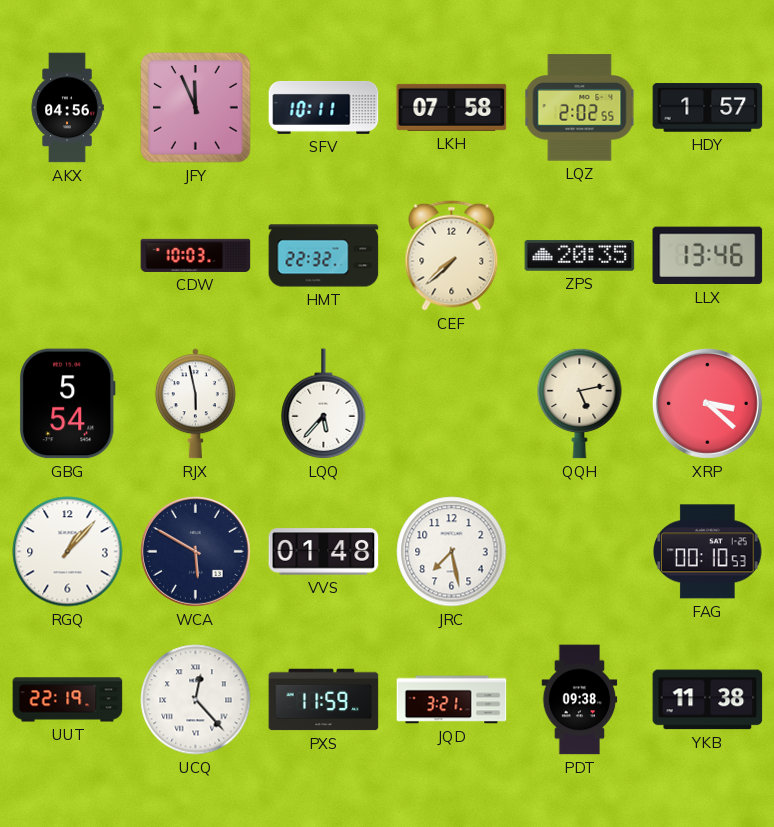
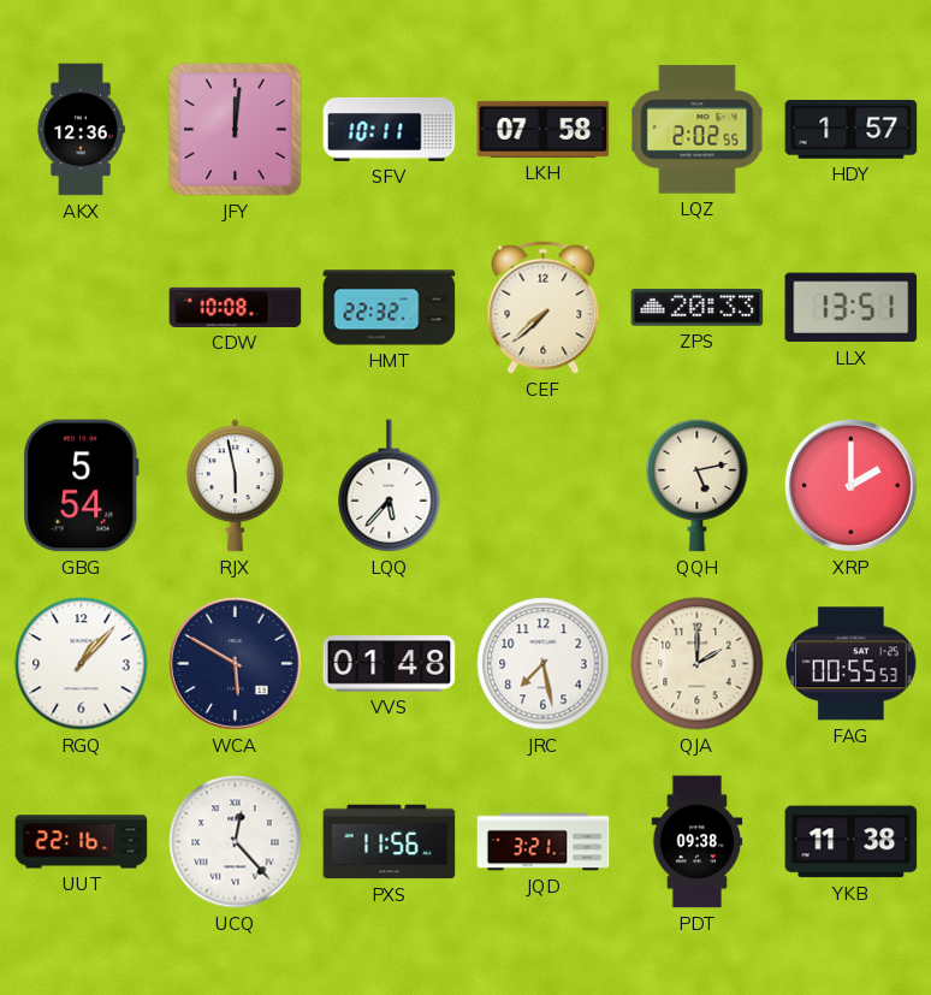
AKX: 04:56 -> 12:36 (81, 130)
JFY: 11:56 -> 12:01 (236, 130)
CDW: 10:03 -> 10:08 (236, 307)
ZPS: 20:35 -> 20:33 (698, 308)
LLX: 13:46 -> 13:51 (852, 308)
XRP: 3:22 -> 2:00 (850, 485)
QJA: none -> 2:00 (698, 664)
FAG: 00:10 -> 00:55 (852, 664)
UUT: 22:19 -> 22:16 (82, 842)
PXS: 11:59 -> 11:56 (390, 842)
